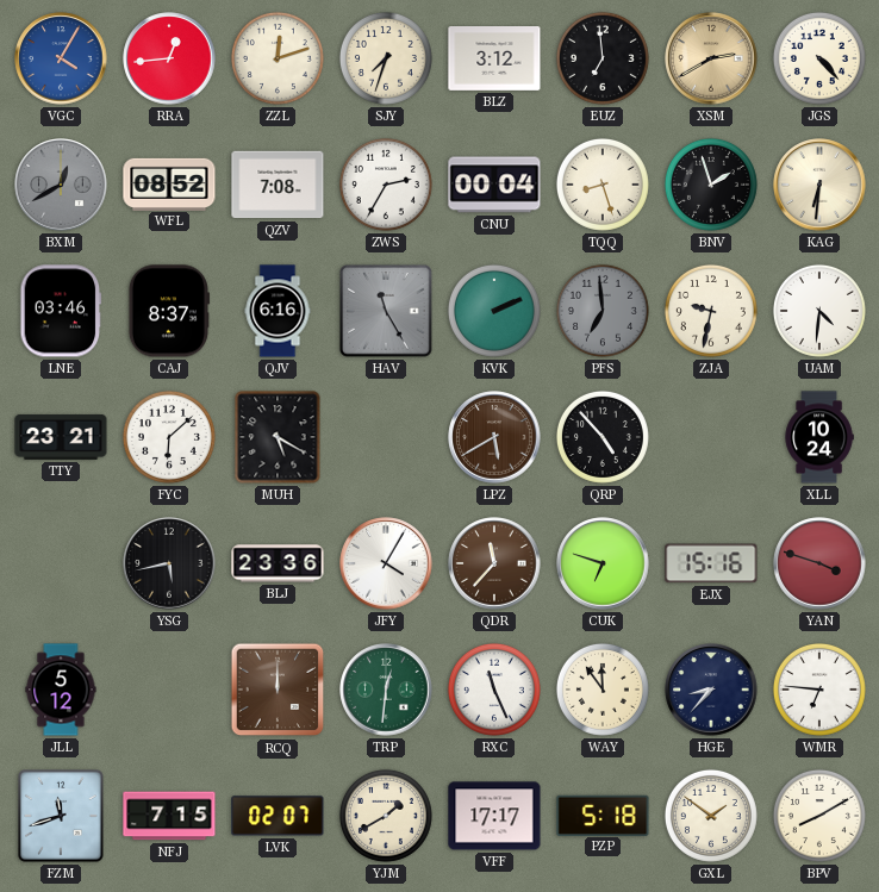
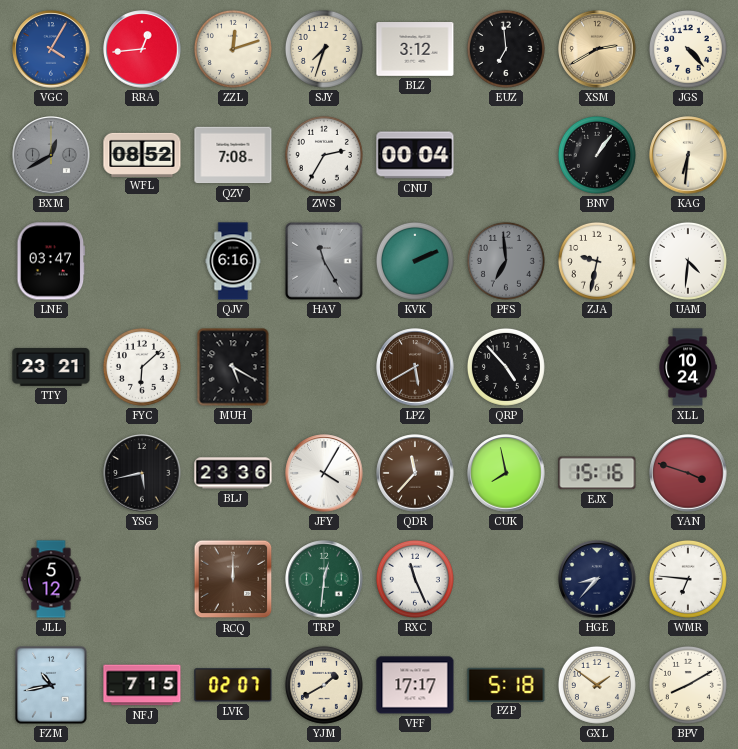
TQQ: 8:27 -> none (603, 185)
BNV: 1:57 -> 1:06 (597, 155)
LNE: 03:46 -> 03:47 (51, 261)
CAJ: 8:37 -> none (169, 311)
CUK: 6:48 -> 7:58 (506, 473)
WAY: 11:54 -> none (603, 690)
FZM: 11:42 -> 10:43 (52, 686)
